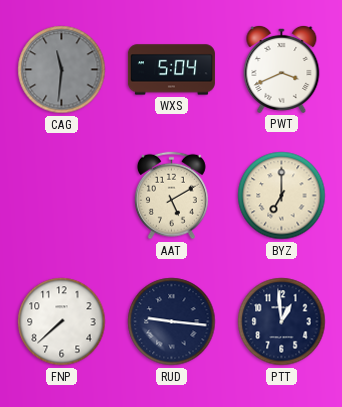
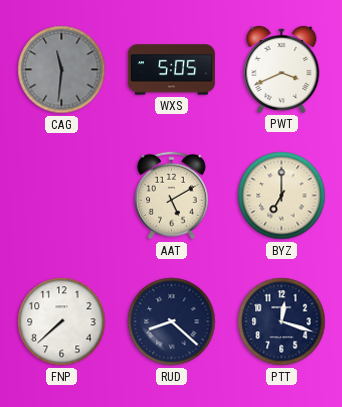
WXS: 5:04 -> 5:05 (171, 70)
RUD: 9:16 -> 8:22 (172, 322)
PTT: 12:59 -> 12:18 (282, 322)
